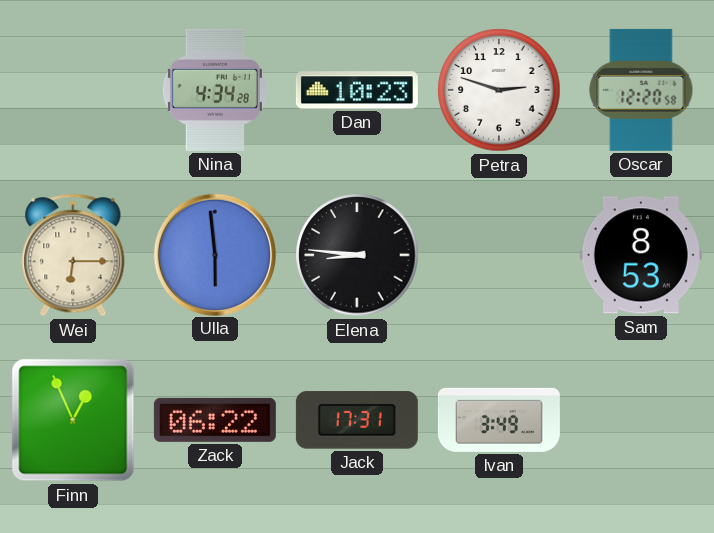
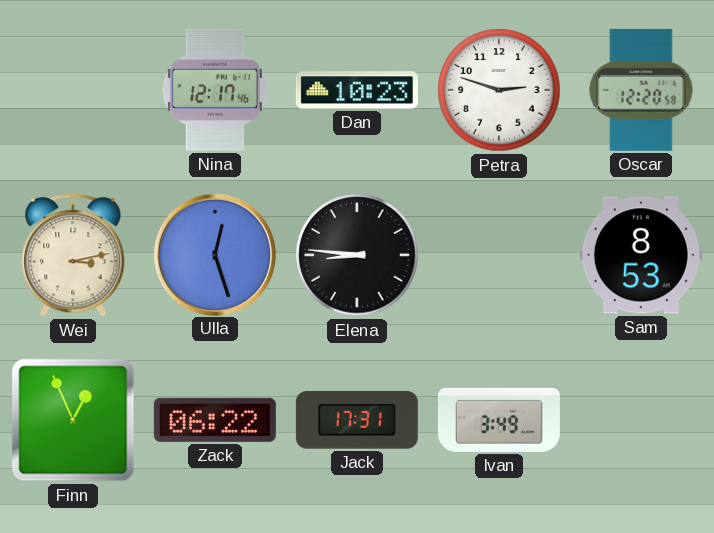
Nina: 4:34 -> 12:17 (215, 90)
Wei: 6:15 -> 3:13 (73, 255)
Ulla: 5:59 -> 12:27 (214, 254)
